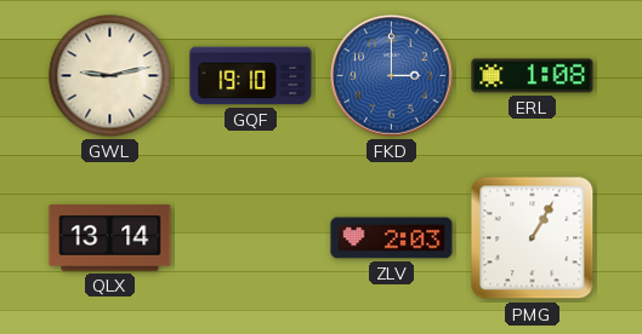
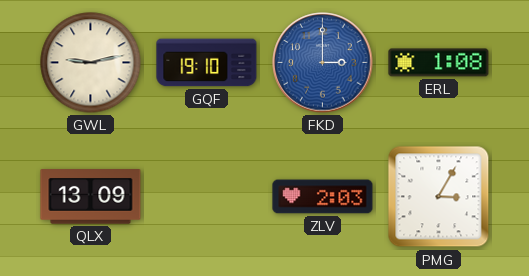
QLX: 13:14 -> 13:09 (91, 197)
PMG: 1:05 -> 3:05 (439, 197)
